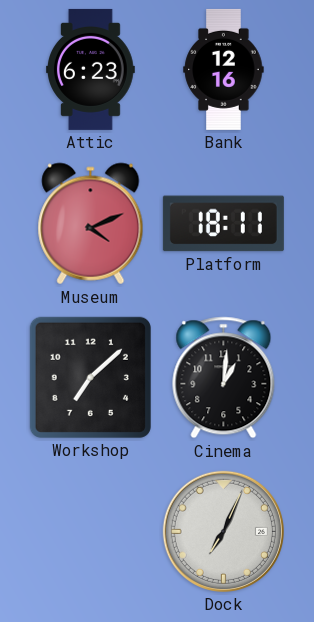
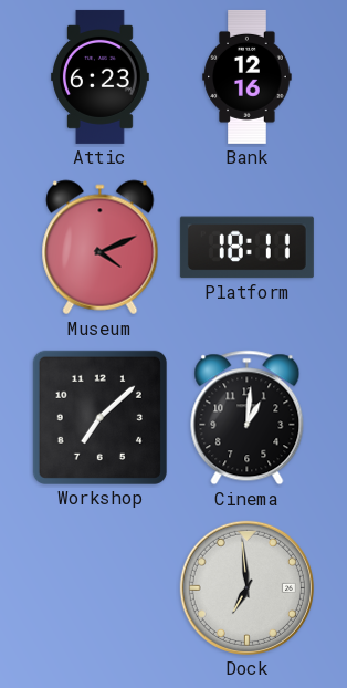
Dock: 7:04 -> 6:59 (246, 587)
